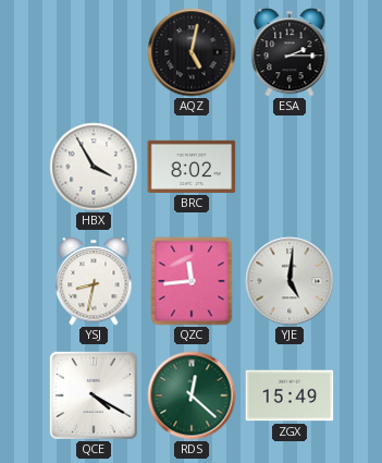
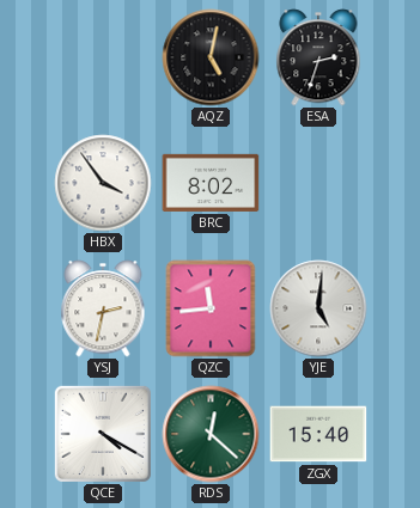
ESA: 2:15 -> 2:33 (318, 57)
HBX: 3:55 -> 3:54 (103, 183)
YSJ: 8:32 -> 2:32 (103, 308)
ZGX: 15:49 -> 15:40 (318, 434)
